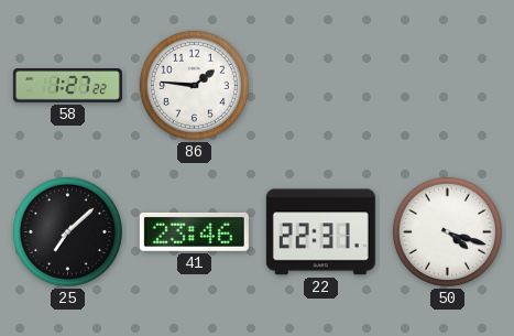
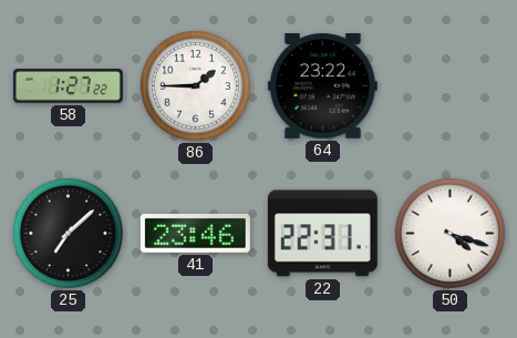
86: 1:46 -> 1:45 (195, 85)
64: none -> 23:22 (322, 86)
